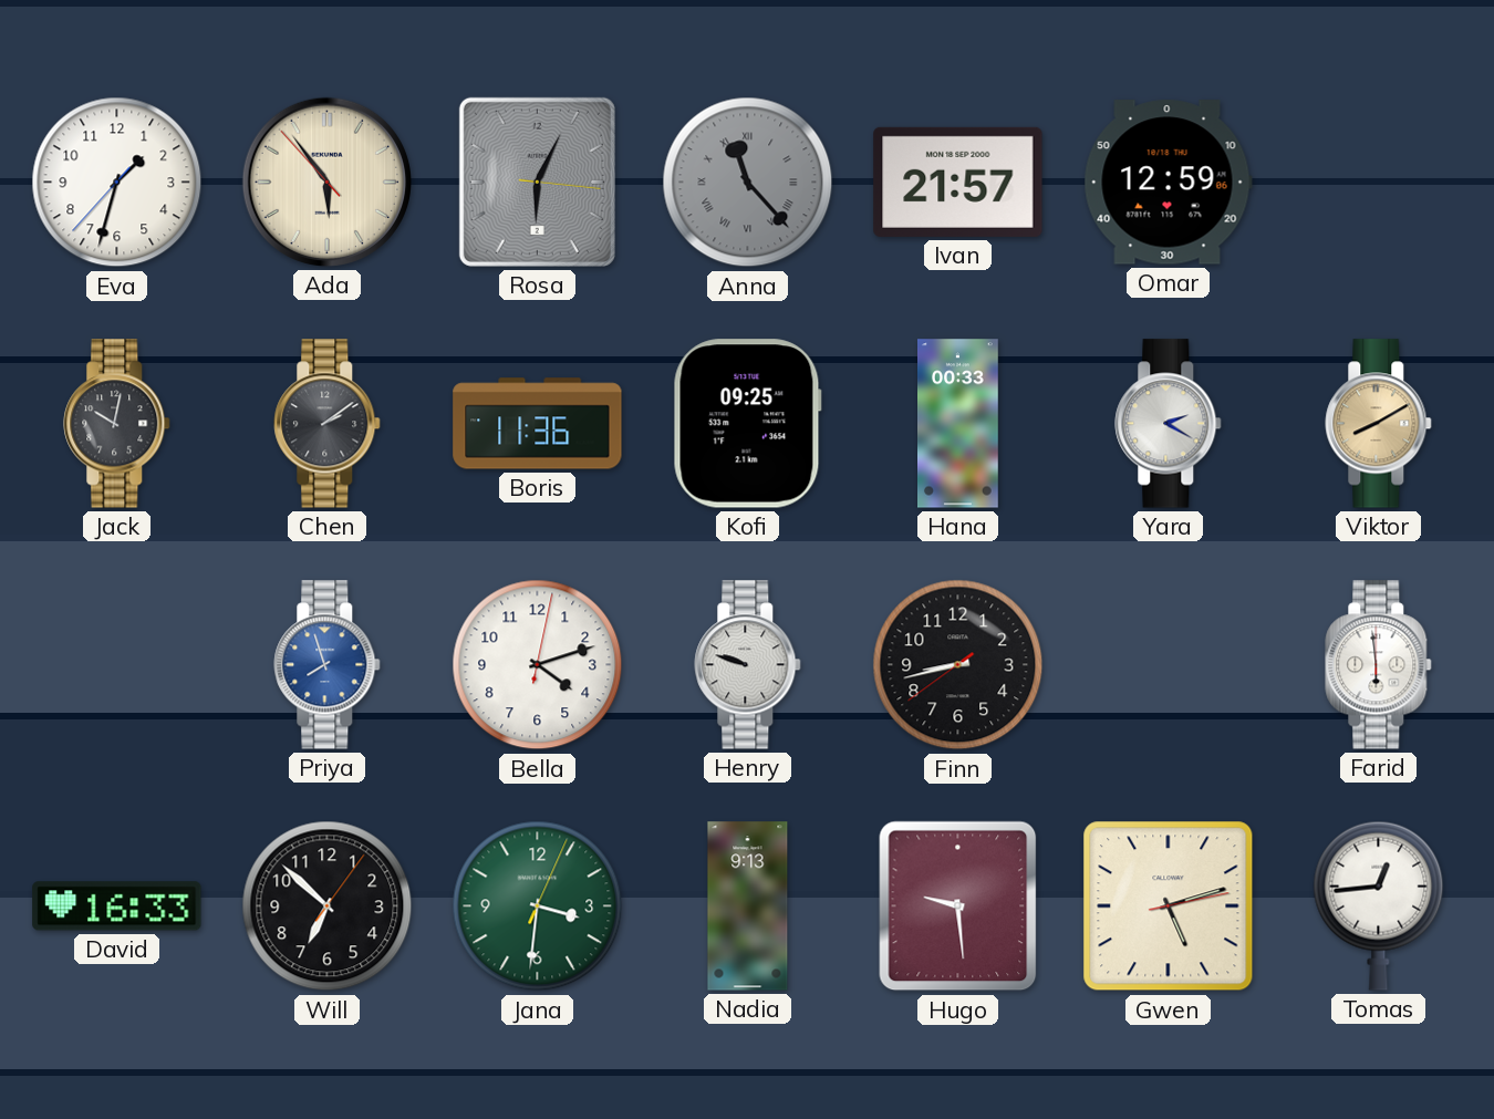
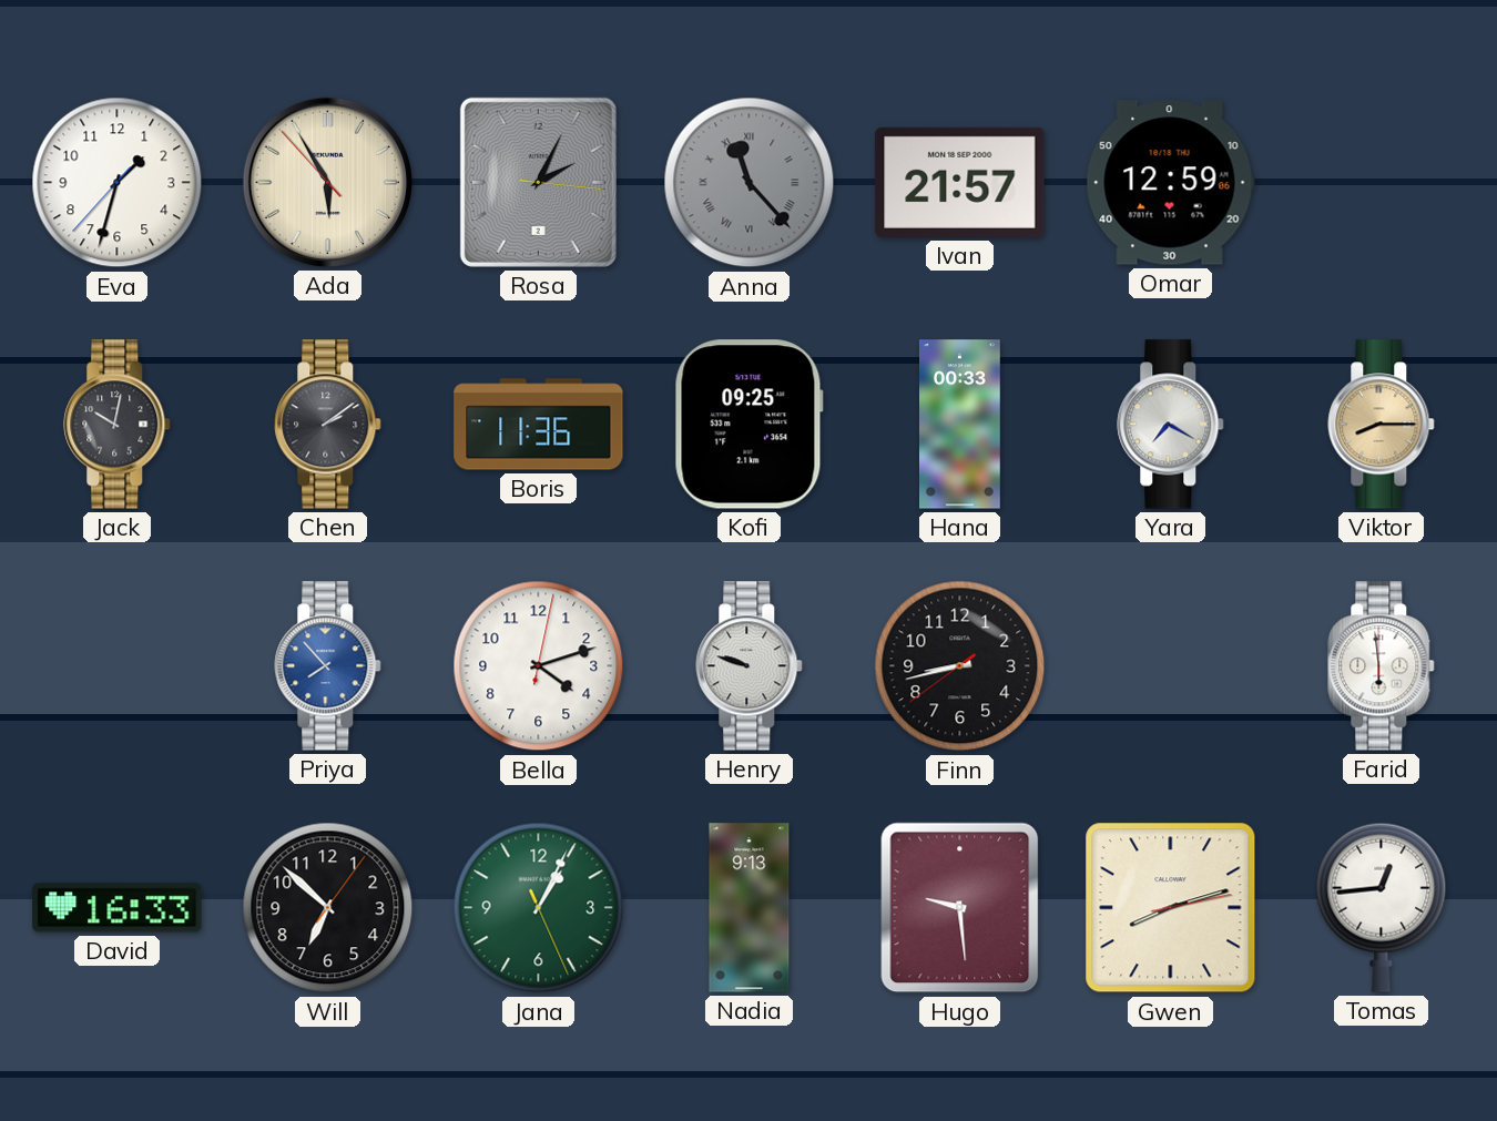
Ada: 5:53 -> 5:54 (327, 182)
Rosa: 6:04 -> 2:04 (538, 182)
Yara: 2:20 -> 7:20 (1171, 425)
Viktor: 8:10 -> 8:15 (1382, 425)
Priya: 7:57 -> 7:53 (328, 666)
Jana: 3:31 -> 1:04 (539, 908)
Gwen: 5:12 -> 8:12 (1171, 908)
